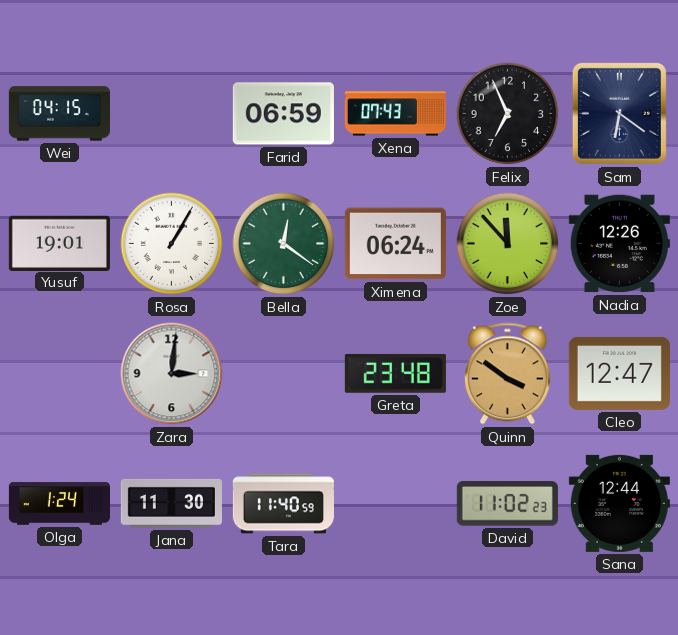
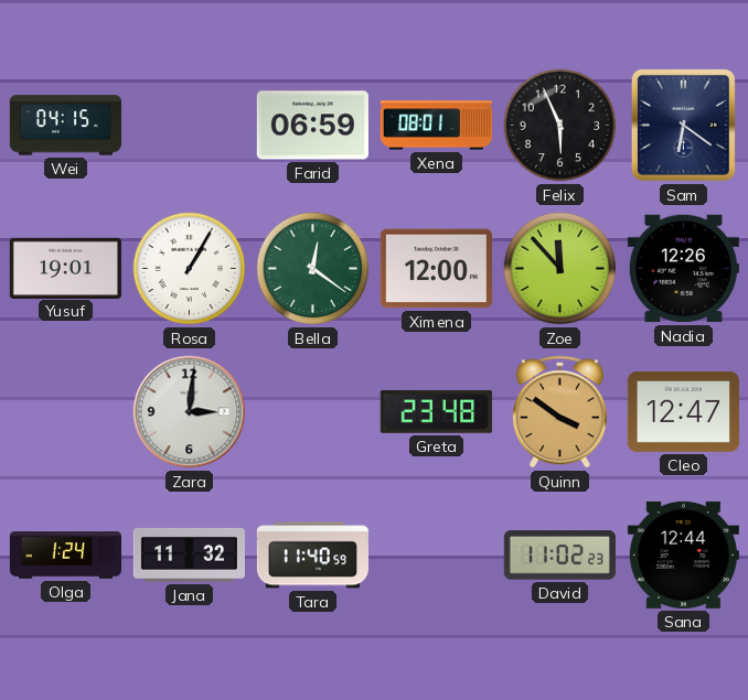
Xena: 07:43 -> 08:01 (436, 126)
Felix: 6:56 -> 5:56 (560, 126)
Ximena: 06:24 -> 12:00 (436, 269)
Jana: 11:30 -> 11:32 (189, 554)
